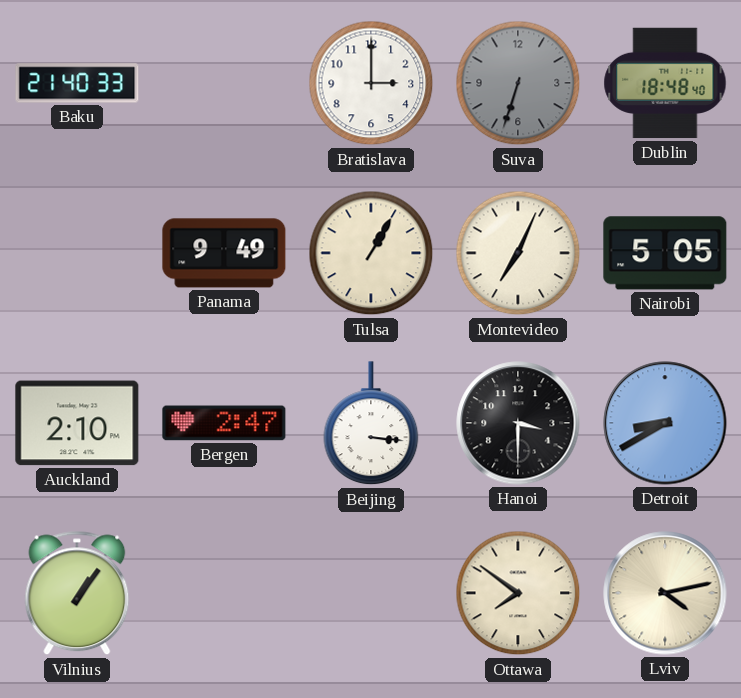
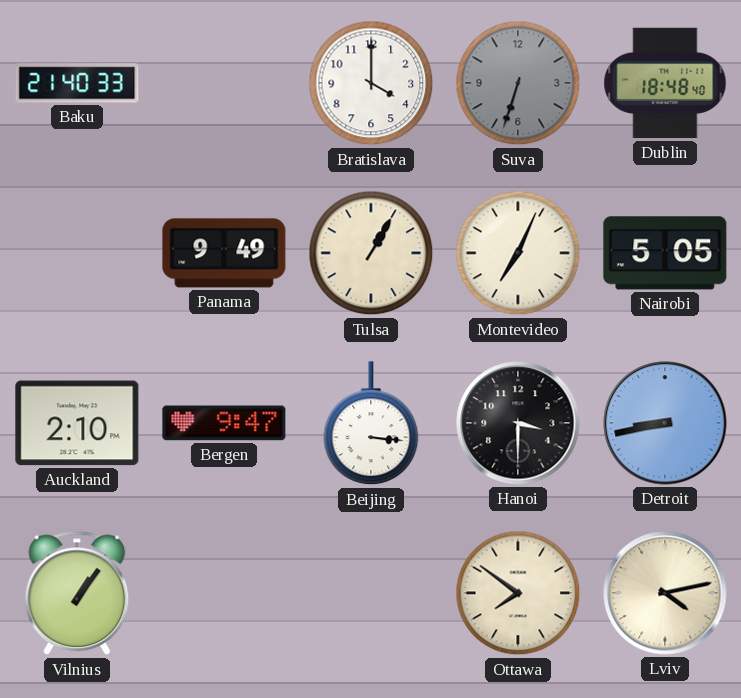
Bratislava: 3:00 -> 4:00 (371, 83)
Bergen: 2:47 -> 9:47 (224, 423)
Detroit: 8:40 -> 8:43 (665, 423)
